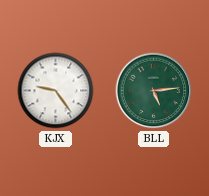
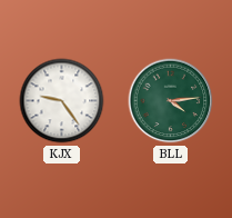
BLL: 5:14 -> 4:14 (171, 101)
